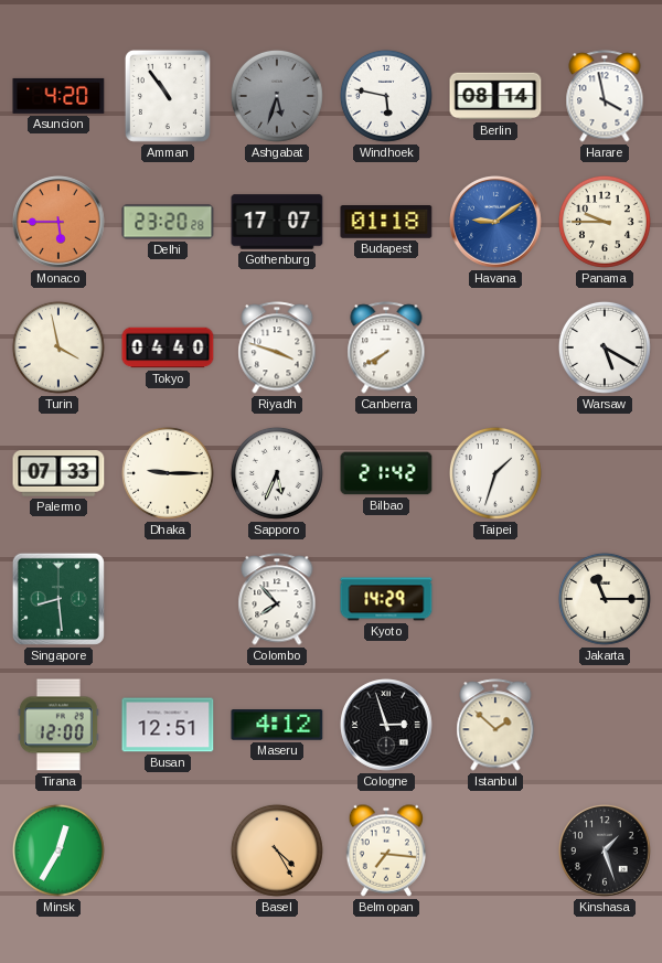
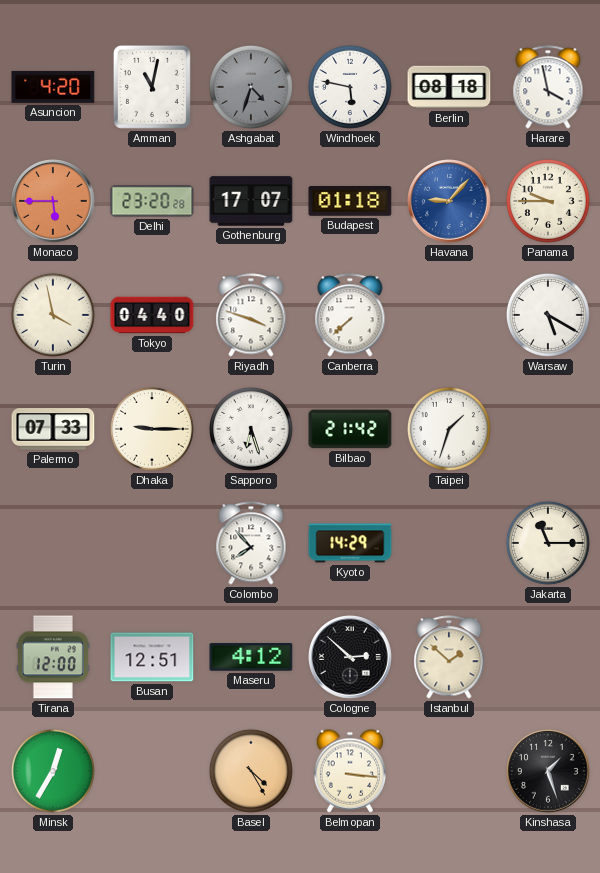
Amman: 10:54 -> 11:02 (152, 87)
Ashgabat: 5:33 -> 4:33 (251, 87)
Berlin: 08:14 -> 08:18 (449, 87)
Havana: 9:09 -> 9:07 (450, 202)
Canberra: 7:40 -> 7:38 (350, 315)
Sapporo: 5:34 -> 6:27 (251, 429)
Singapore: 8:29 -> none (58, 599)
Cologne: 2:57 -> 2:52 (351, 658)
Belmopan: 7:16 -> 3:16 (350, 771)
